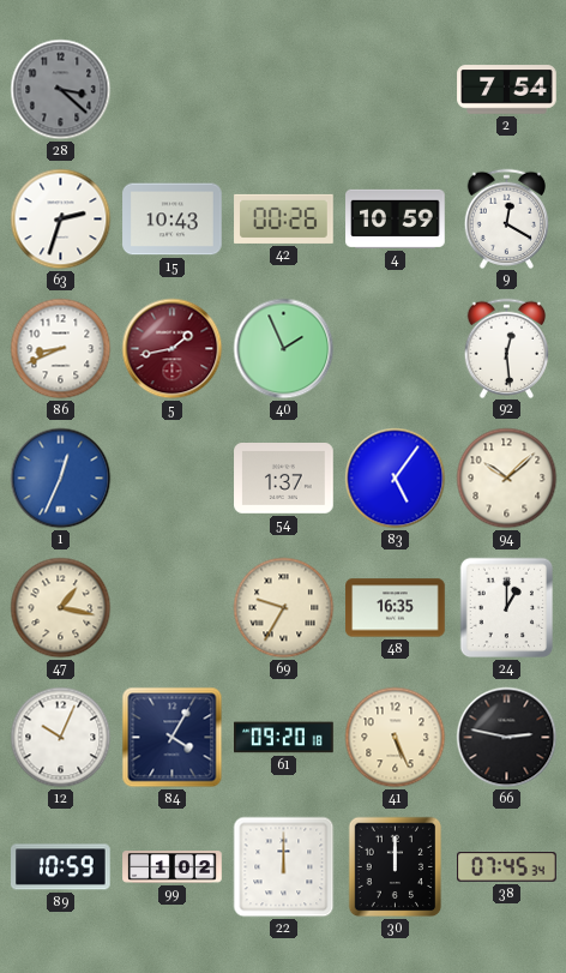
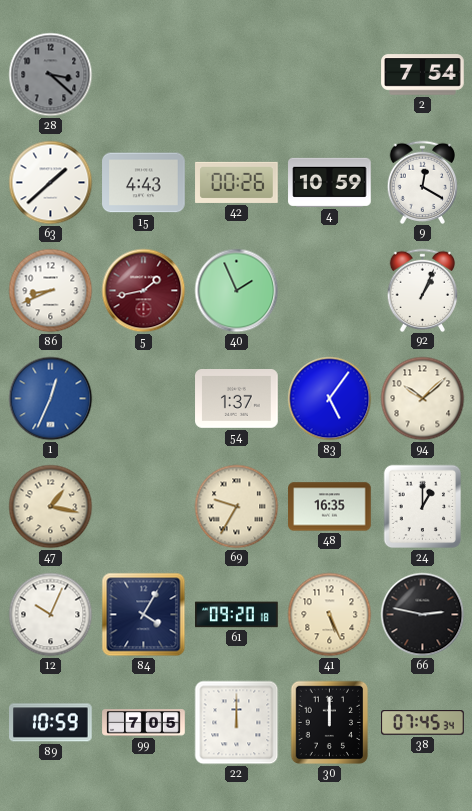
63: 2:33 -> 1:38 (51, 183)
15: 10:43 -> 4:43 (144, 183)
92: 12:29 -> 1:04 (423, 290)
99: 1:02 -> 7:05 (144, 723)
